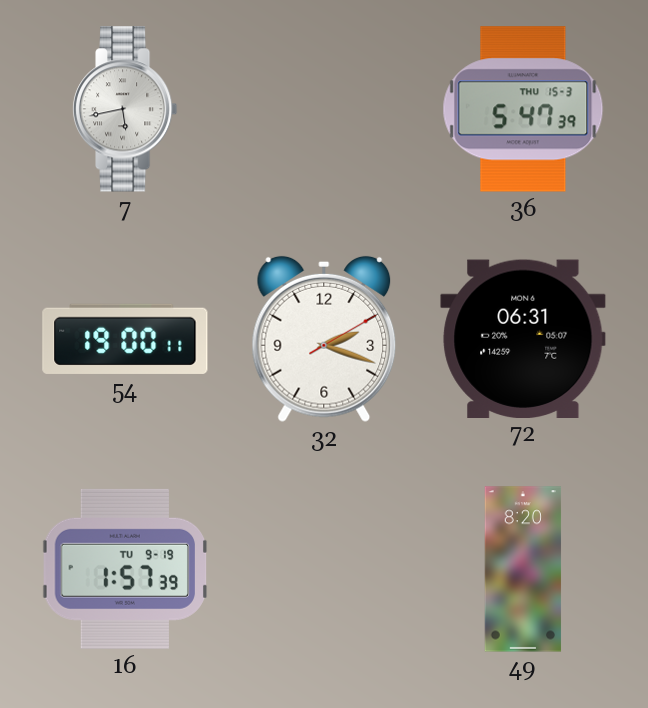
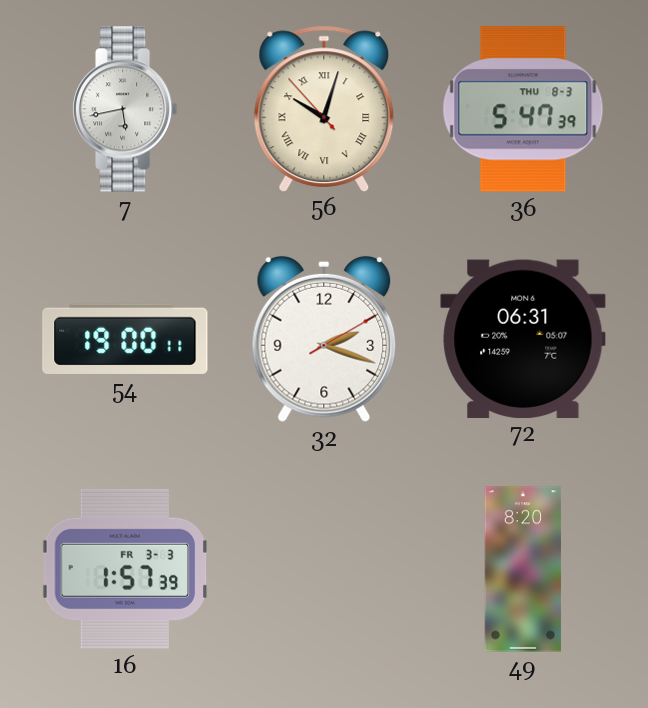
56: none -> 10:02 (324, 108)
36 date: THU 15-3 -> THU 8-3 (523, 109)
16 date: TU 9-19 -> FR 3-3 (125, 569)
